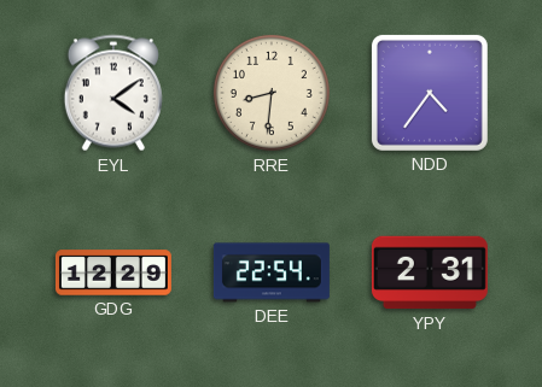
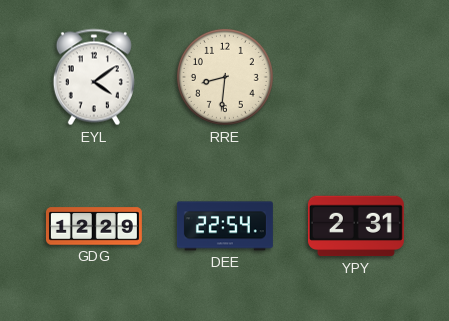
NDD: 4:36 -> none (430, 93)
